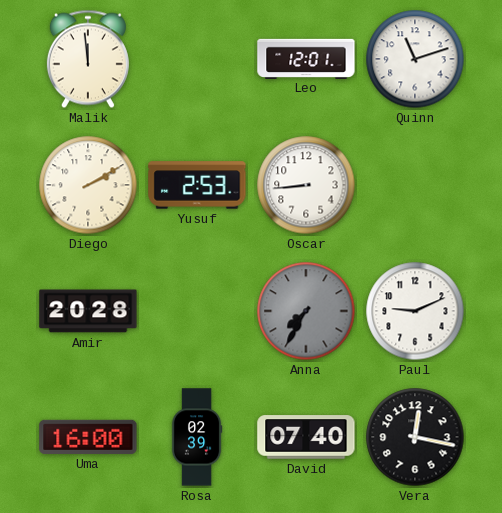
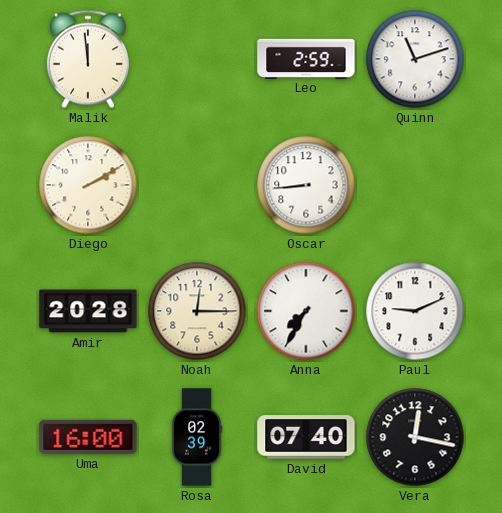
Leo: 12:01 -> 2:59 (306, 58)
Yusuf: 2:53 -> none (197, 185)
Noah: none -> 12:15 (197, 311)
Anna dial: grey -> white (306, 311)
